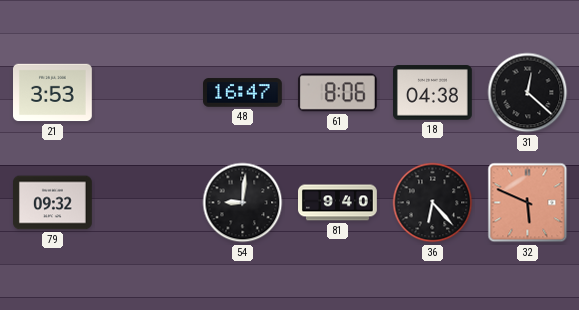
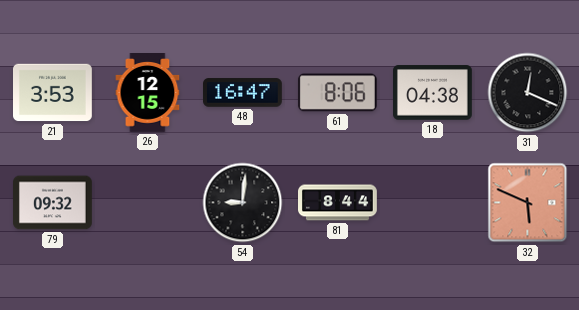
26: none -> 12:15 (148, 93)
31: 12:22 -> 12:19 (528, 93)
81: 9:40 -> 8:44 (338, 203)
36: 6:23 -> none (433, 203)
